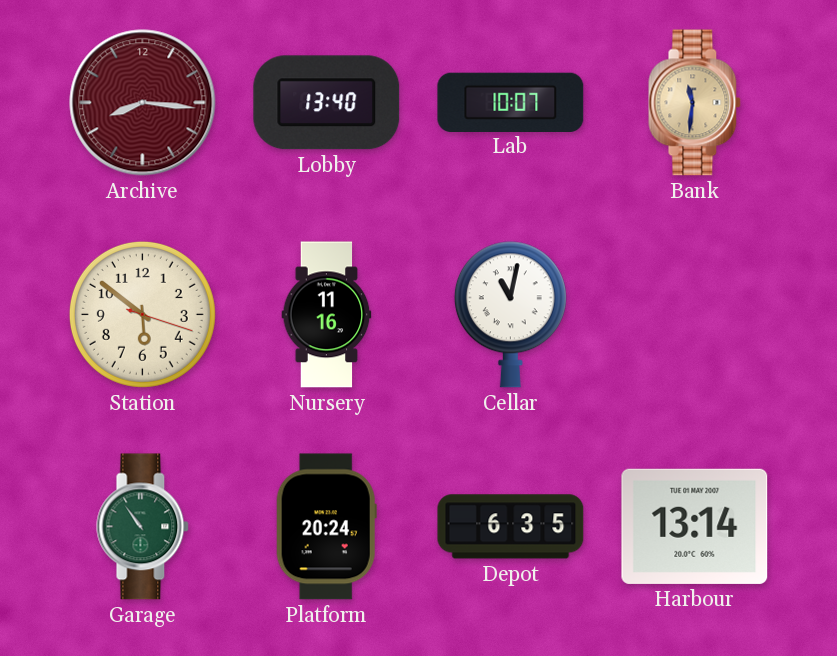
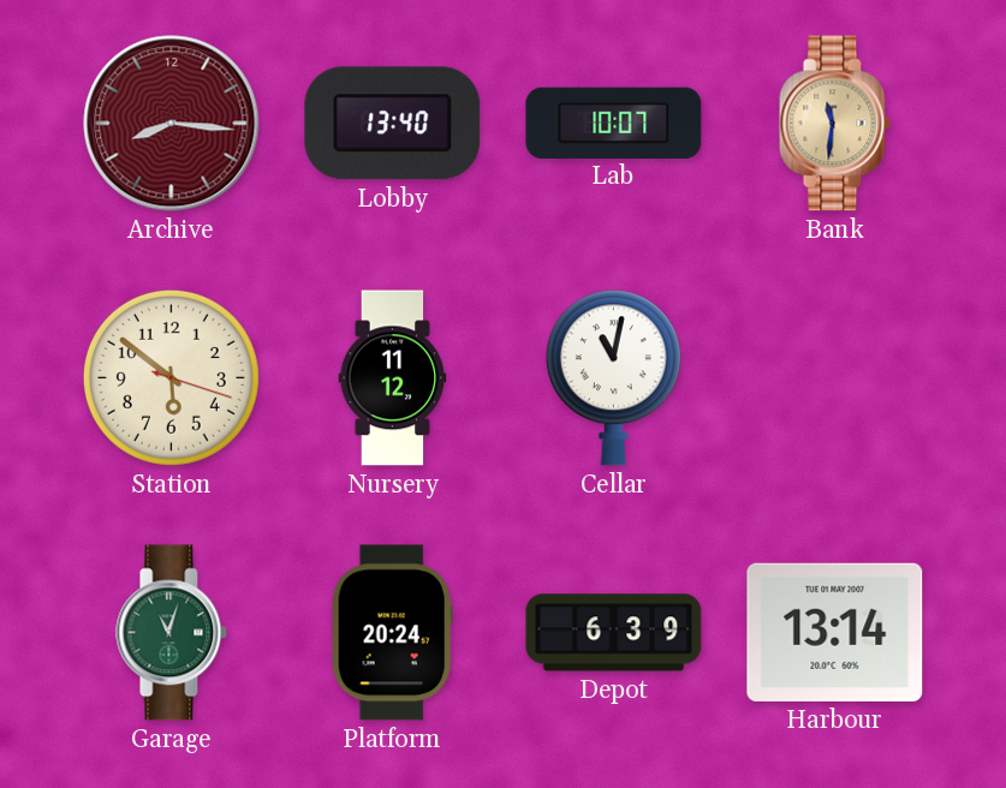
Nursery: 11:16 -> 11:12 (393, 378)
Garage: 10:54 -> 11:03 (172, 633)
Depot: 6:35 -> 6:39 (614, 633)
